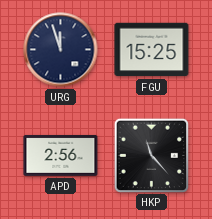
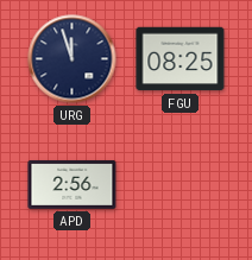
FGU: 15:25 -> 08:25 (181, 59)
HKP: 11:23 -> none (151, 155)
